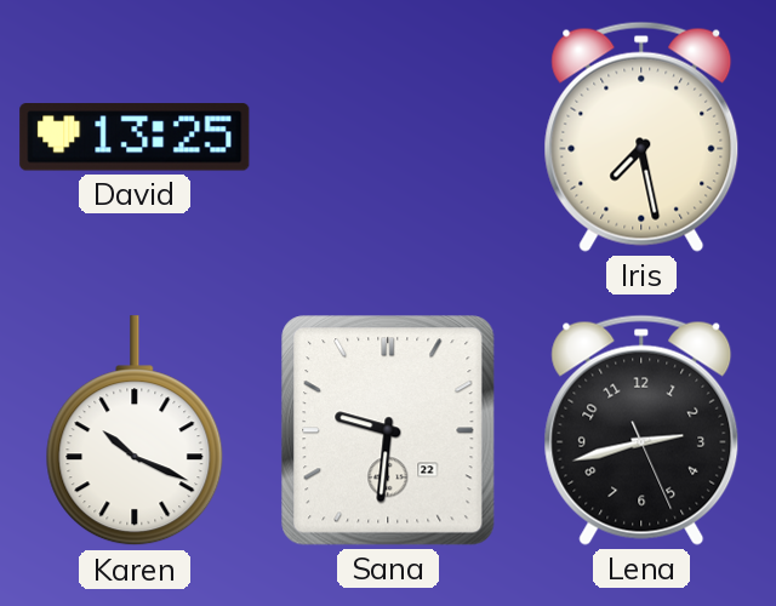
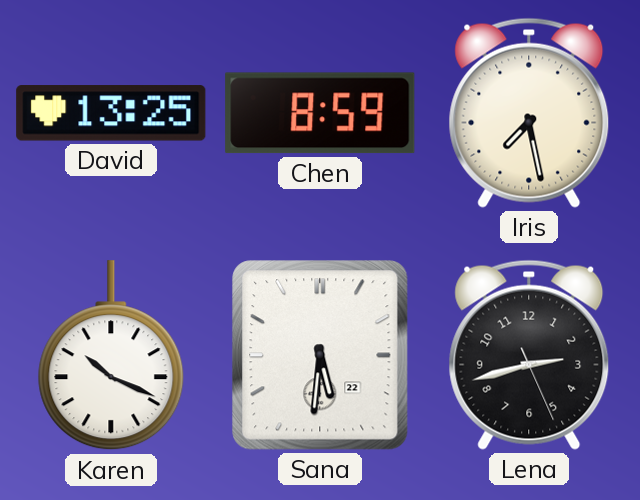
Chen: none -> 8:59 (320, 113)
Sana: 9:31 -> 5:31 (320, 355)
